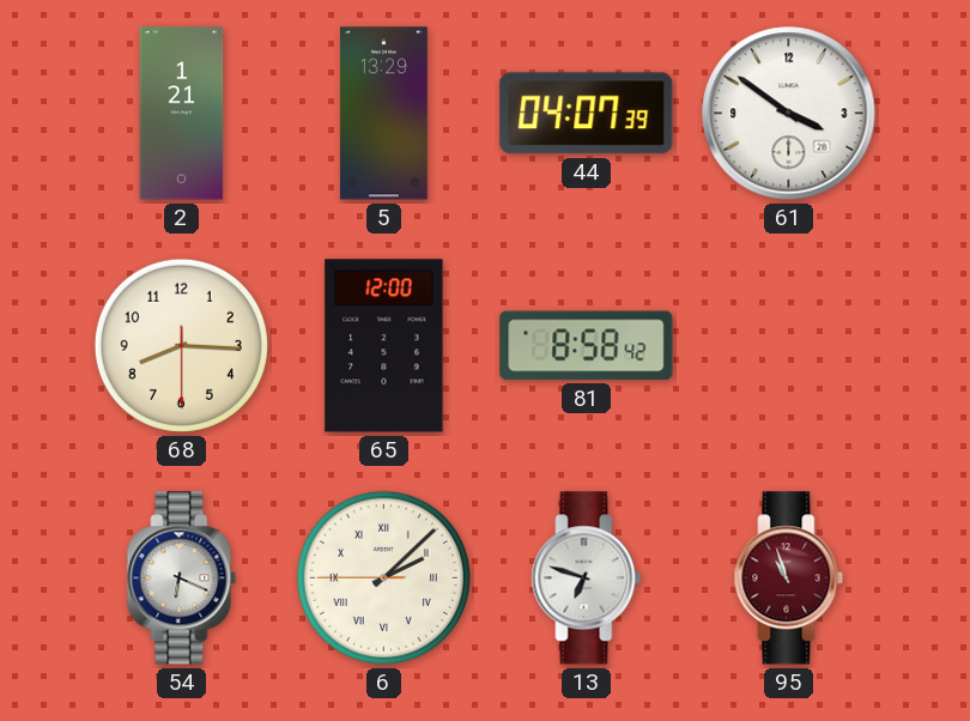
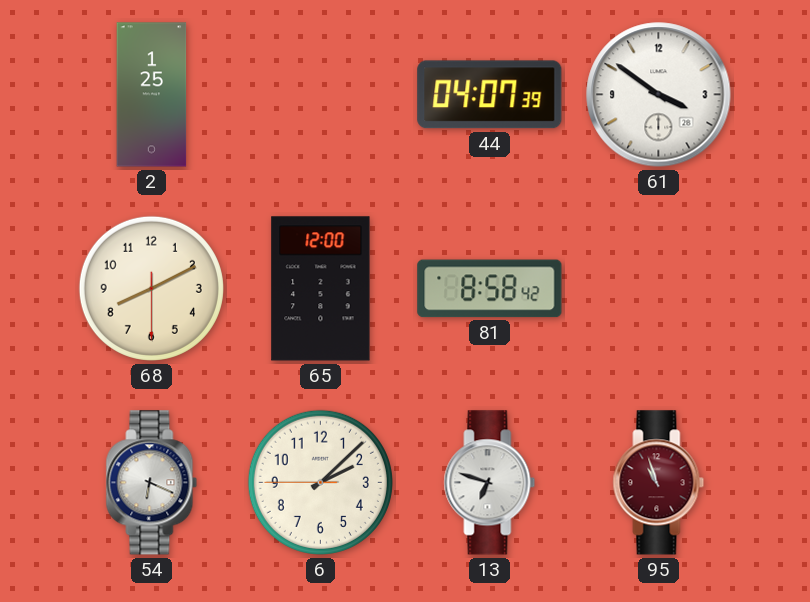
2: 1:21 -> 1:25 (152, 95)
5: 13:29 -> none (383, 114)
68: 8:15 -> 8:10 (151, 288)
6 numerals: Roman -> Arabic (320, 482)
